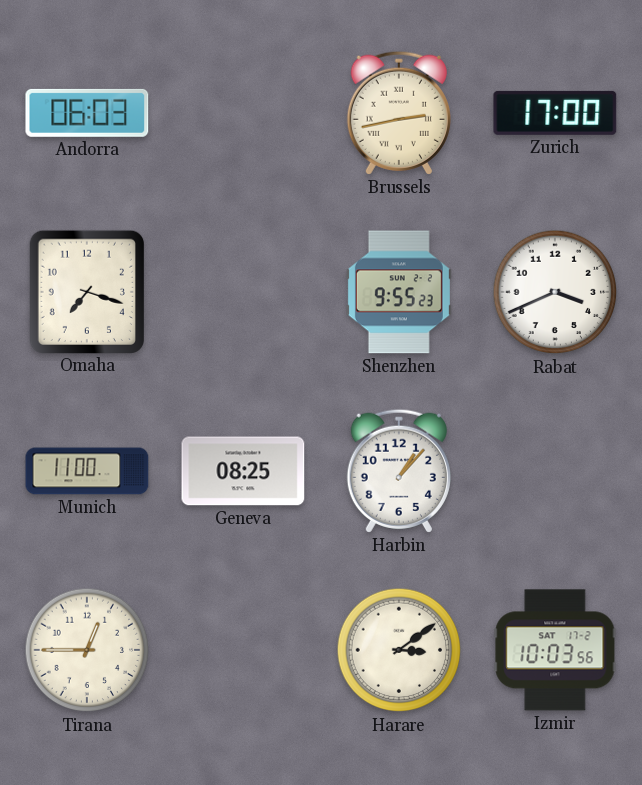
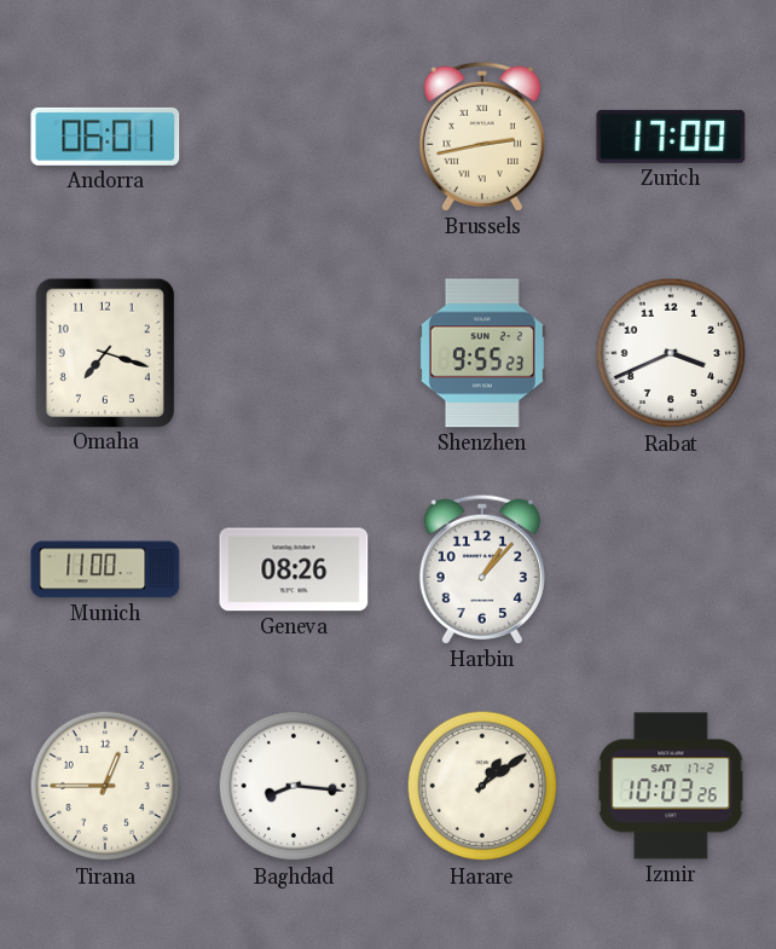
Andorra: 06:03 -> 06:01 (105, 137)
Geneva: 08:25 -> 08:26 (294, 569)
Baghdad: none -> 8:16 (294, 786)
Harare: 3:09 -> 1:09 (482, 786)
Izmir: 10:03:56 -> 10:03:26 (671, 786)
